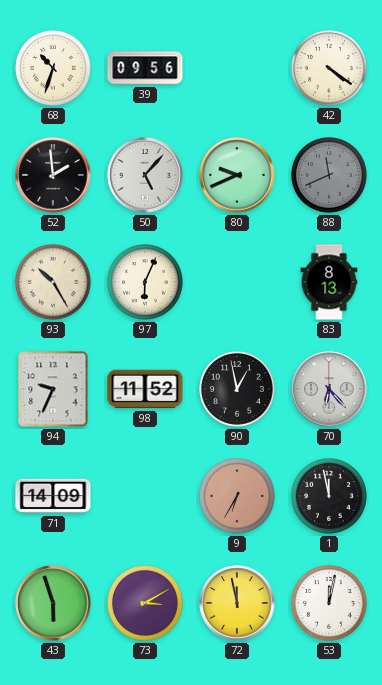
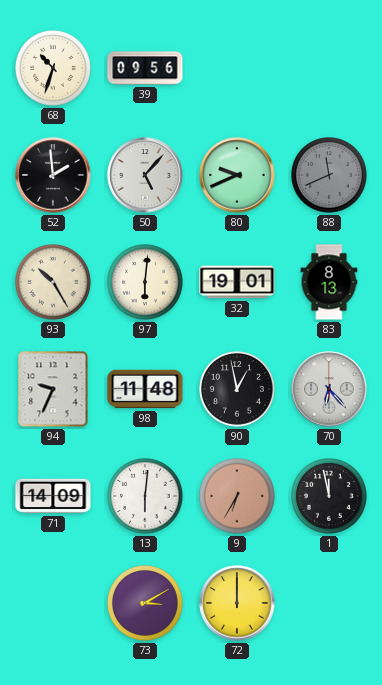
42: 4:21 -> none (330, 69)
97: 6:04 -> 6:01 (146, 283)
32: none -> 19:01 (237, 282)
98: 11:52 -> 11:48 (145, 389)
13: none -> 6:01 (146, 497)
43: 5:57 -> none (53, 603)
72: 11:58 -> 12:00 (237, 603)
53: 12:02 -> none (330, 604)
